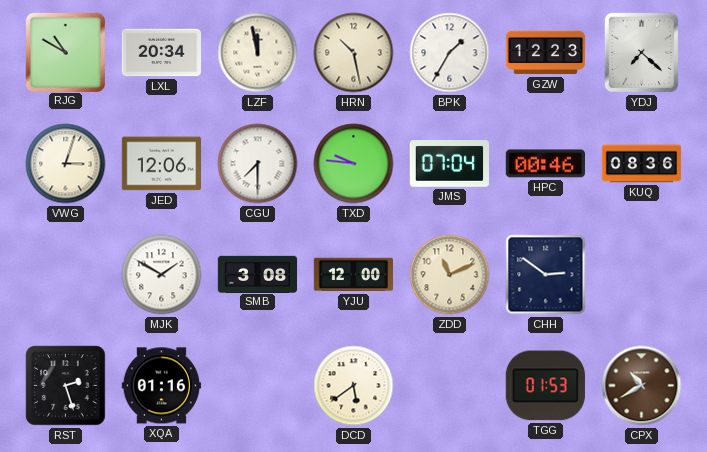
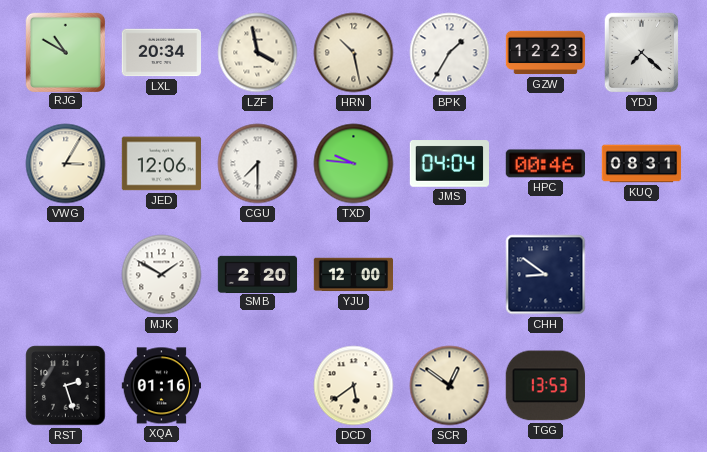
LZF: 11:58 -> 3:58 (258, 53)
VWG: 3:03 -> 3:05 (66, 164)
JMS: 07:04 -> 04:04 (449, 164)
KUQ: 08:36 -> 08:31 (642, 164)
SMB: 3:08 -> 2:20 (258, 274)
ZDD: 11:11 -> none (450, 275)
CHH: 2:51 -> 8:51 (546, 275)
SCR: none -> 12:51 (450, 386)
TGG: 01:53 -> 13:53 (545, 386)
CPX: 10:40 -> none (642, 386)
